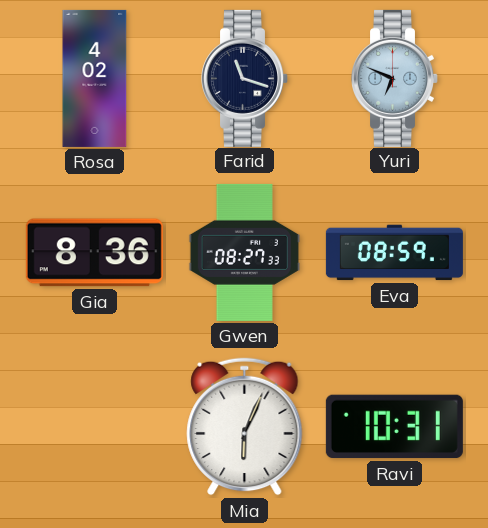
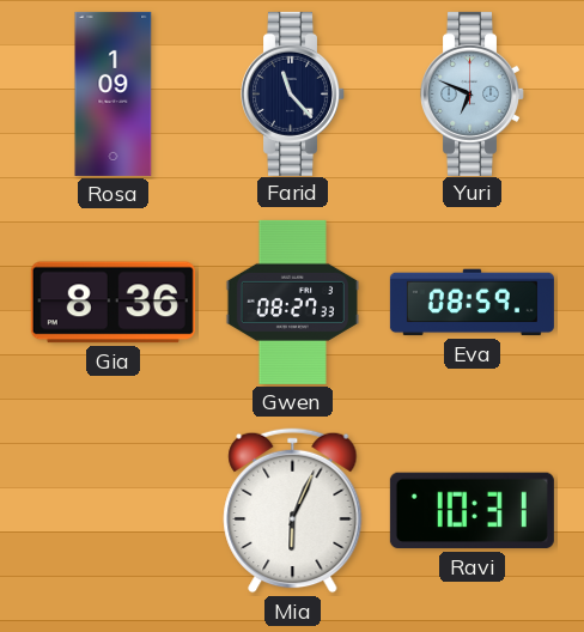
Rosa: 4:02 -> 1:09 (114, 93)
Farid: 11:18 -> 11:23 (293, 93)
